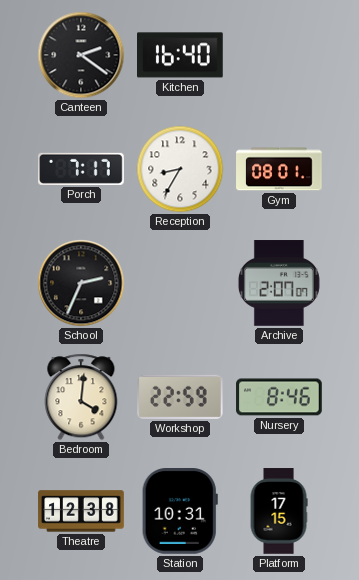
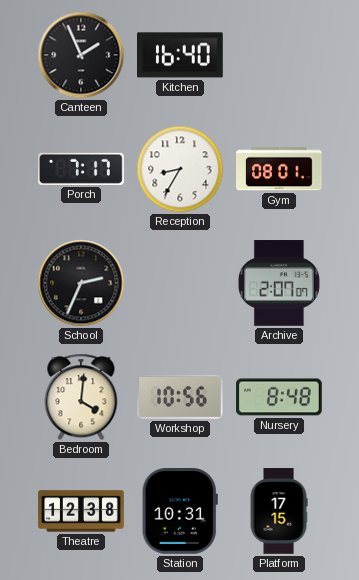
Canteen: 2:21 -> 1:56 (81, 55)
Workshop: 22:59 -> 10:56 (181, 397)
Nursery: 8:46 -> 8:48 (279, 397)
